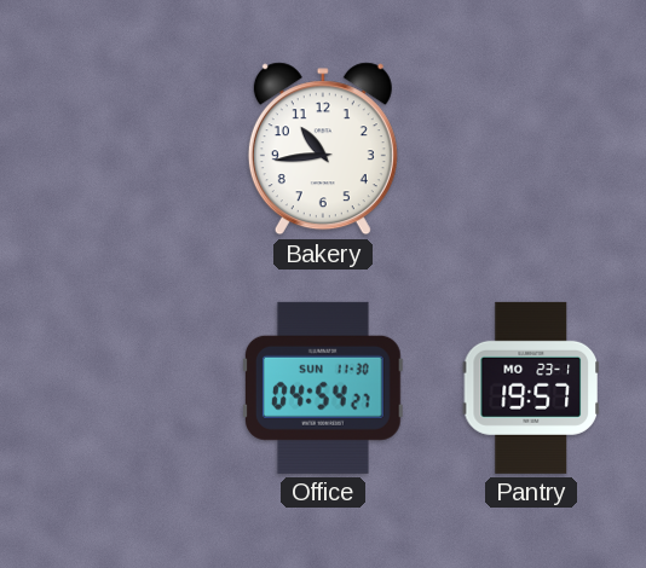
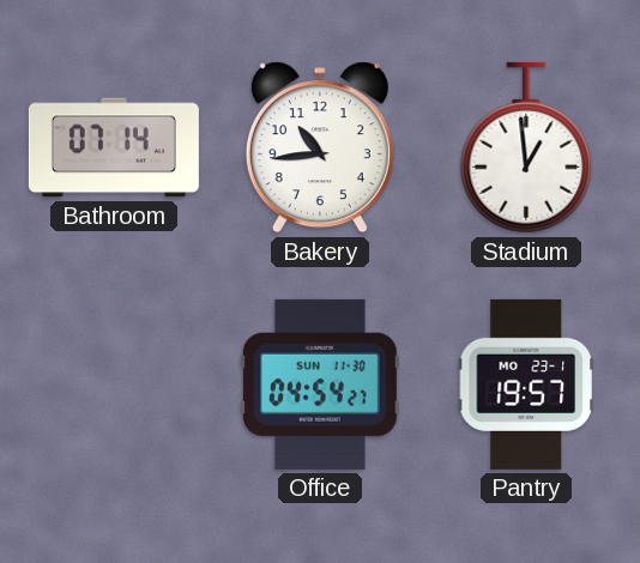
Bathroom: none -> 07:14 (114, 147)
Stadium: none -> 12:59 (526, 147)
